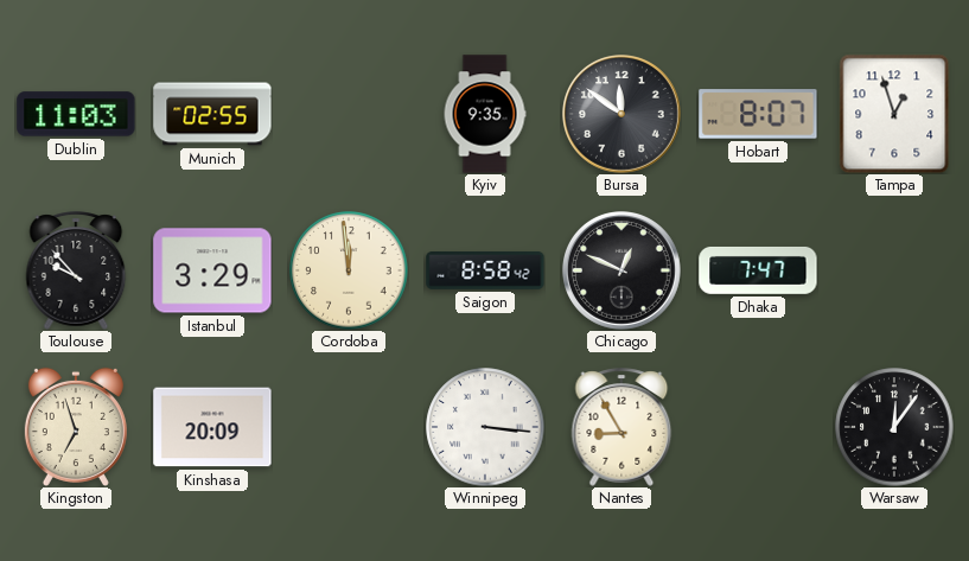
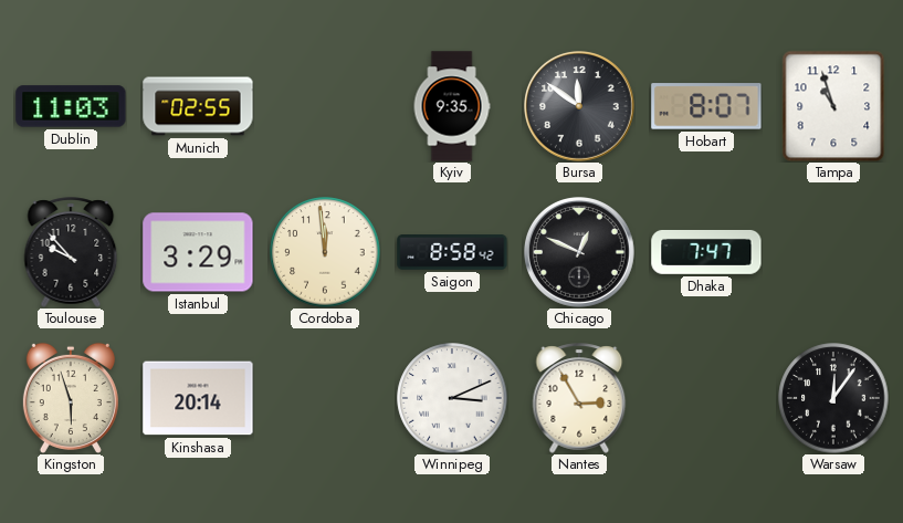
Tampa: 12:57 -> 10:57 (833, 106)
Kingston: 6:57 -> 5:57 (71, 397)
Kinshasa: 20:09 -> 20:14 (198, 398)
Winnipeg: 3:16 -> 3:11 (452, 398)
Nantes: 8:55 -> 2:55 (579, 398)
